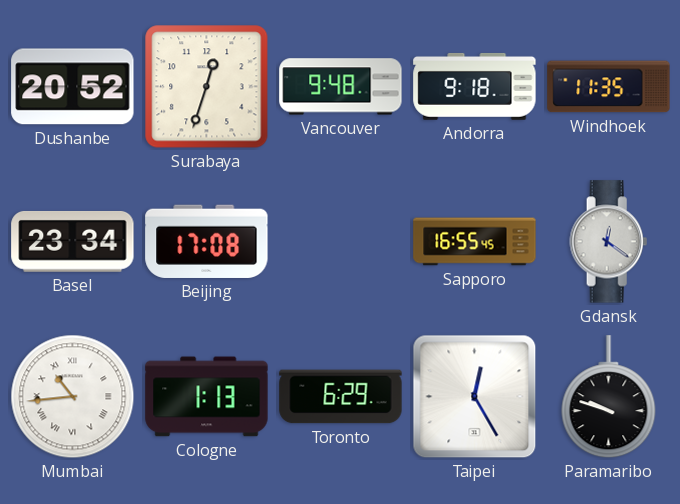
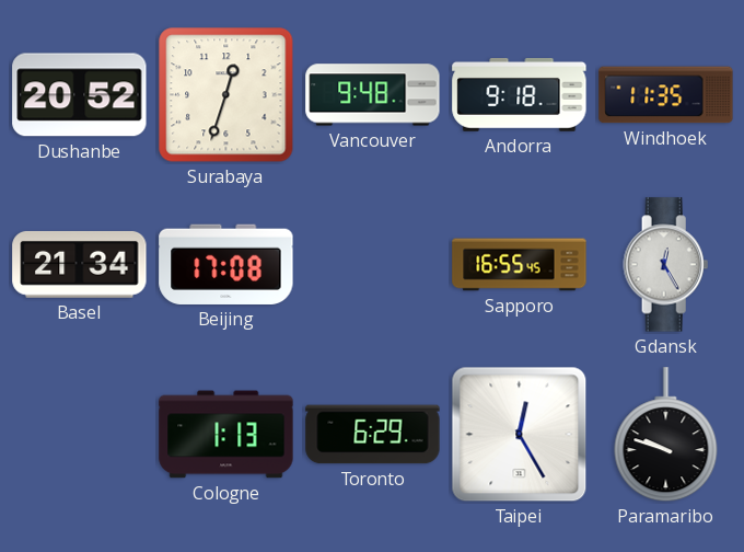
Basel: 23:34 -> 21:34 (80, 264)
Gdansk: 12:21 -> 12:25 (666, 265)
Mumbai: 10:44 -> none (73, 397)
